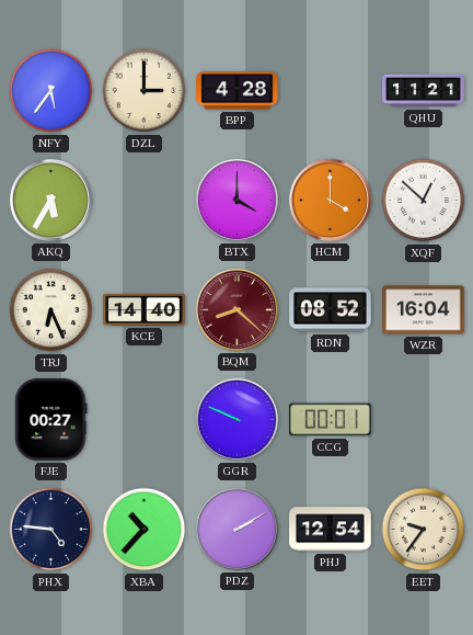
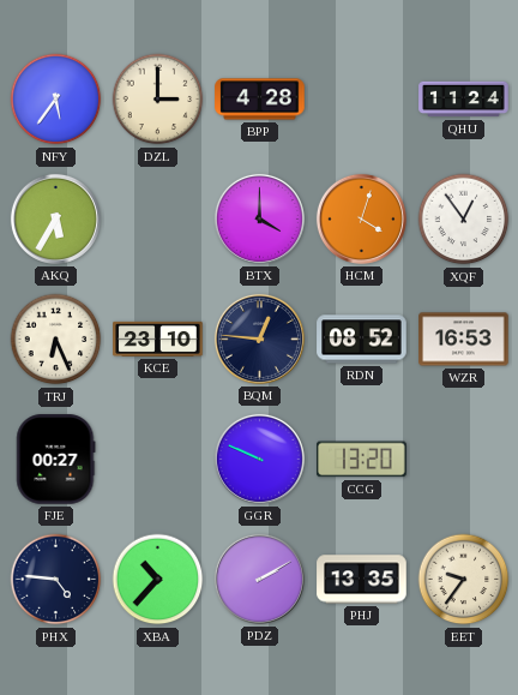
QHU: 11:21 -> 11:24 (464, 100)
HCM: 4:00 -> 4:03 (361, 218)
XQF: 12:52 -> 12:54 (464, 220)
KCE: 14:40 -> 23:10 (158, 338)
BQM: 8:22 -> 12:46 (259, 338)
BQM dial: burgundy -> navy (259, 338)
WZR: 16:04 -> 16:53 (464, 340)
CCG: 00:01 -> 13:20 (362, 460)
PHJ: 12:54 -> 13:35 (362, 580)
